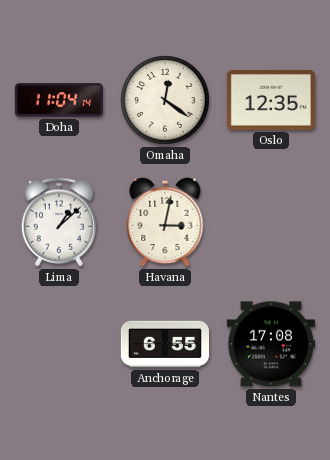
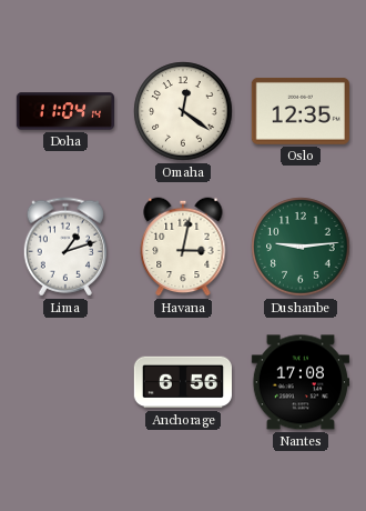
Lima: 1:08 -> 1:12 (64, 247)
Dushanbe: none -> 9:14 (301, 247)
Anchorage: 6:55 -> 6:56 (182, 382)
